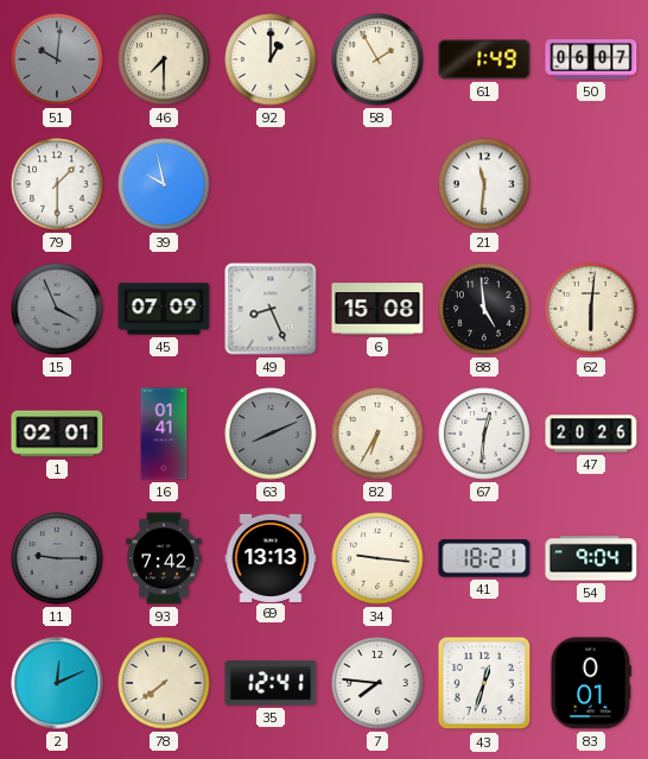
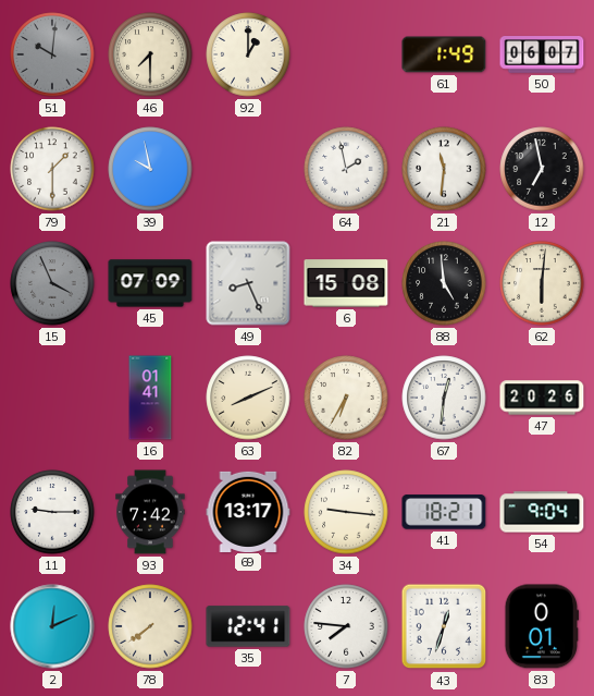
58: 1:55 -> none (377, 59)
64: none -> 1:58 (346, 169)
12: none -> 6:58 (542, 169)
1: 02:01 -> none (57, 434)
63 dial: grey -> cream (248, 398)
11 dial: grey -> white (52, 512)
69: 13:13 -> 13:17 (248, 511)
